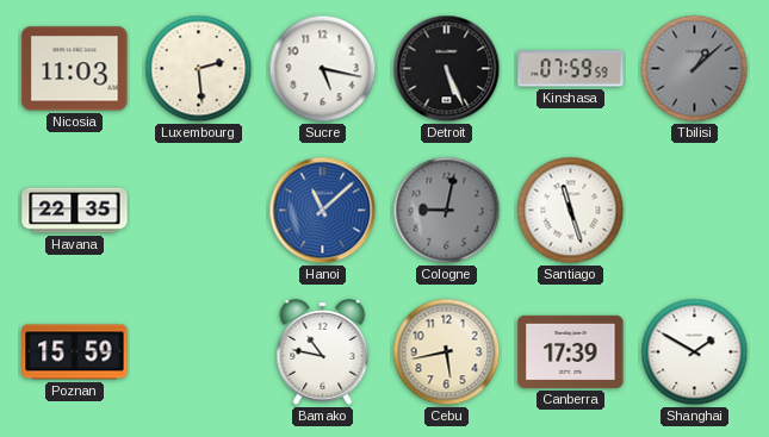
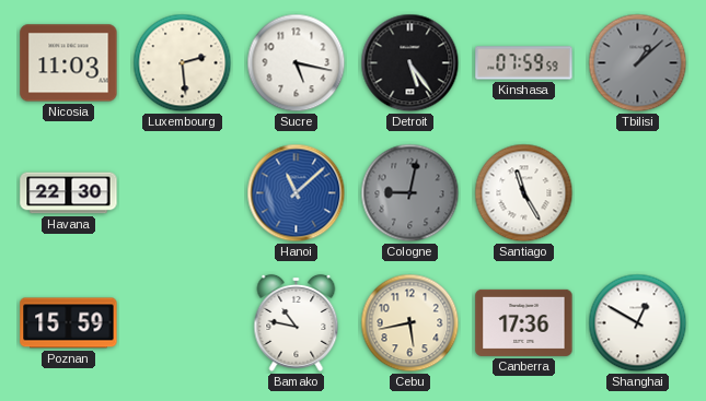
Detroit: 5:26 -> 5:24 (410, 63)
Havana: 22:35 -> 22:30 (69, 193)
Santiago: 11:27 -> 11:25 (524, 193)
Canberra: 17:39 -> 17:36 (524, 322)
Shanghai: 1:50 -> 12:50 (638, 323)
